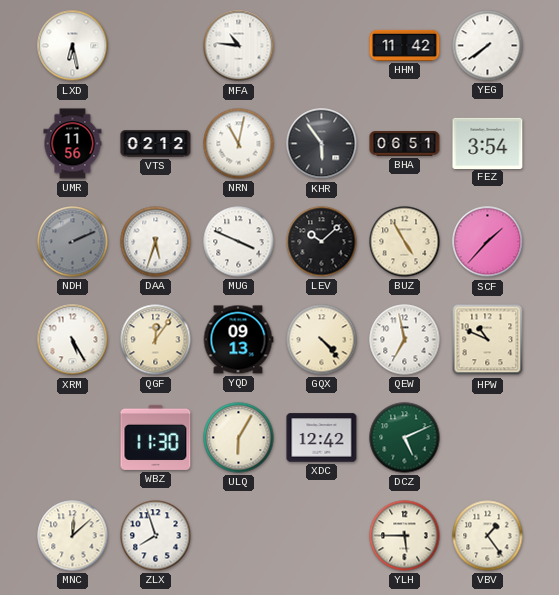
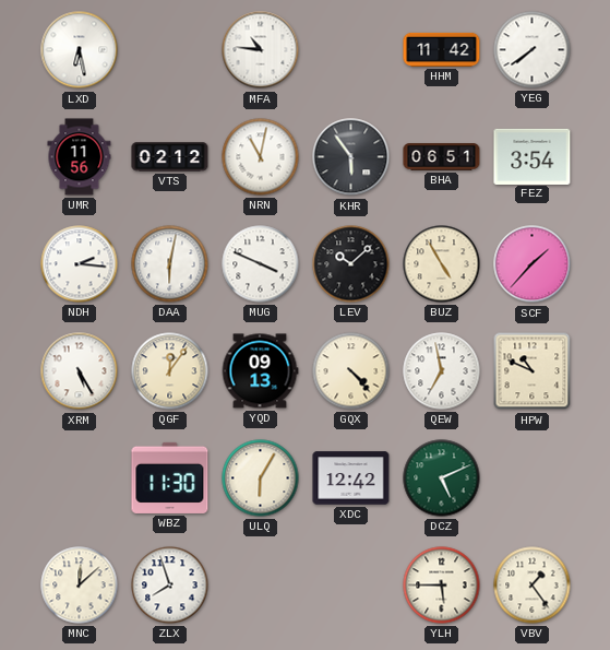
NDH: 2:11 -> 2:16 (80, 264)
NDH dial: grey -> white (80, 264)
DAA: 5:33 -> 6:02 (170, 264)
